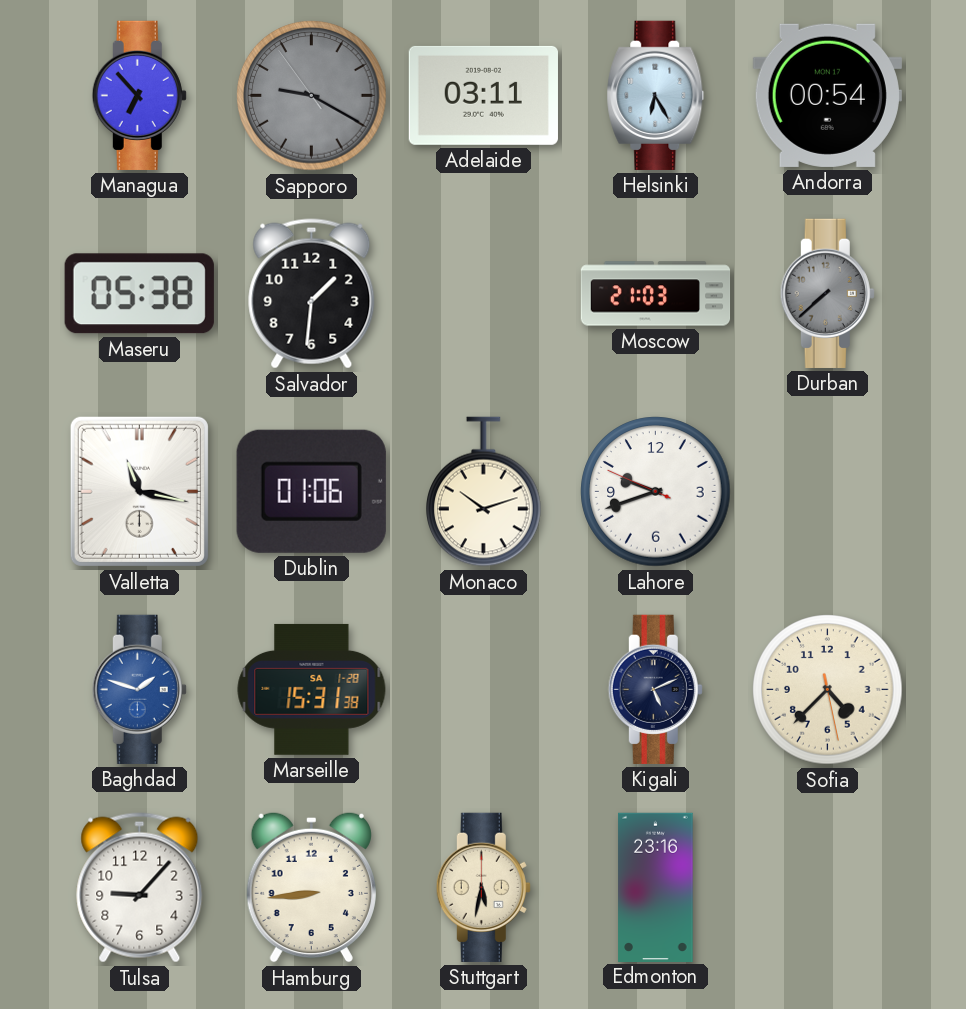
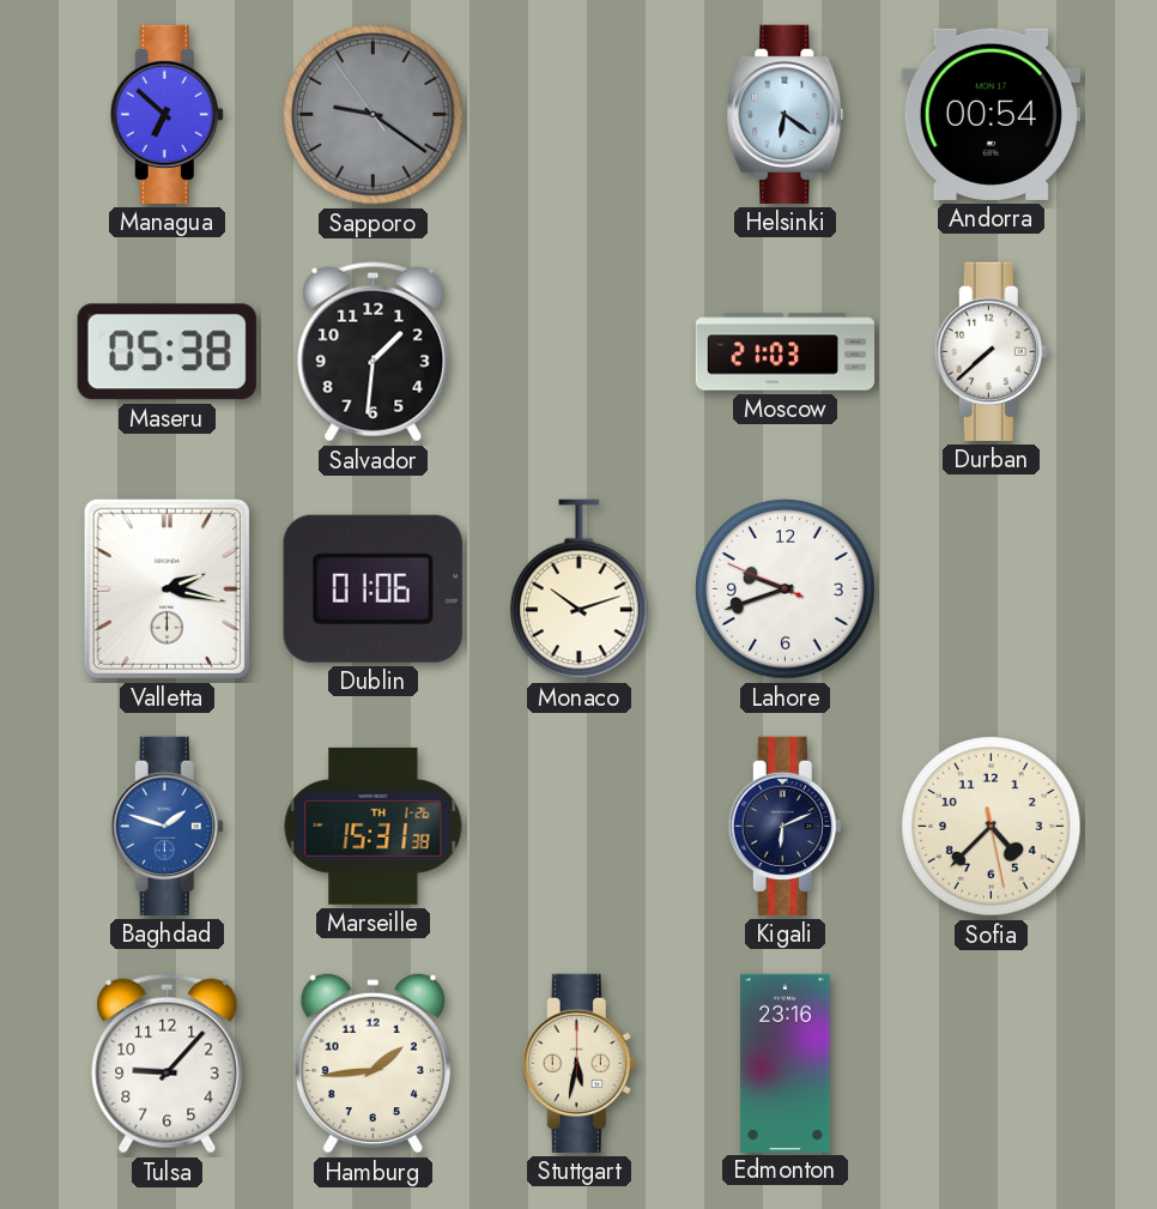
Managua: 6:53 -> 6:52 (166, 114)
Sapporo: 9:19 -> 9:20 (374, 115)
Adelaide: 03:11 -> none (483, 95)
Helsinki: 6:25 -> 6:21 (786, 114)
Durban dial: grey -> white (991, 351)
Valletta: 11:17 -> 2:17 (166, 588)
Marseille date: SA 1-28 -> TH 1-26 (374, 826)
Kigali: 5:11 -> 6:11 (785, 826)
Hamburg: 8:44 -> 1:44 (372, 1063)
